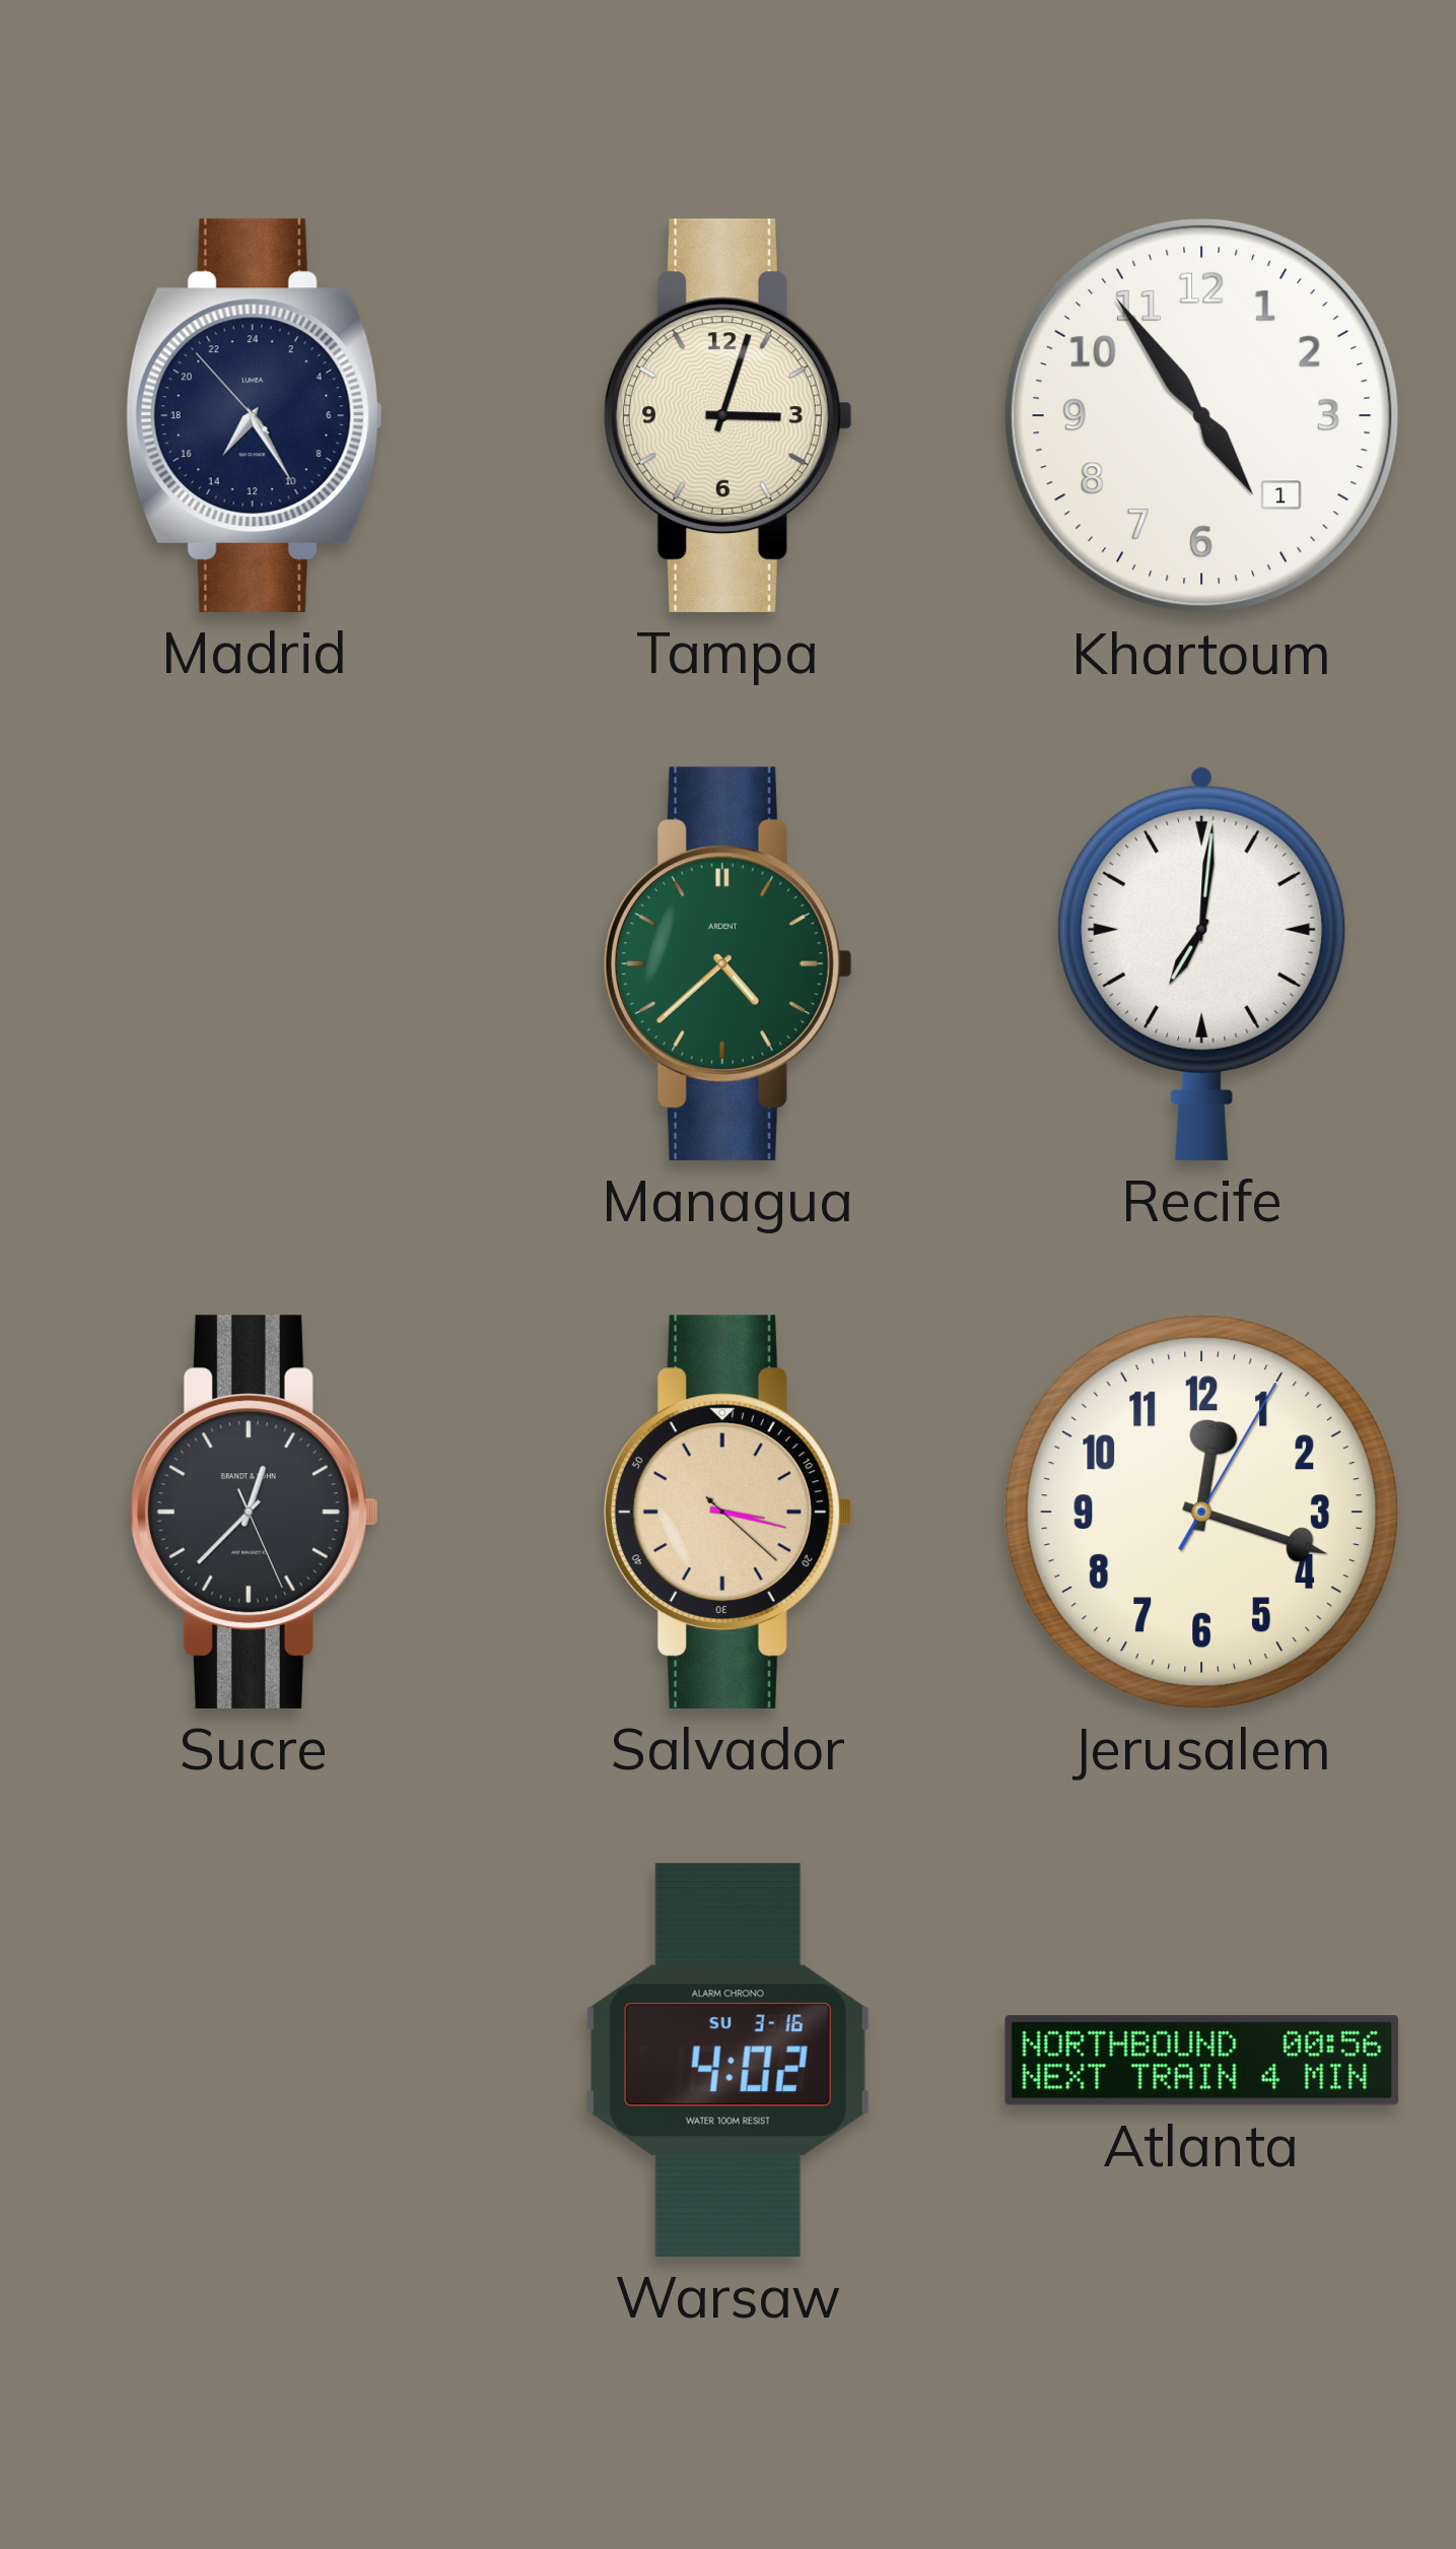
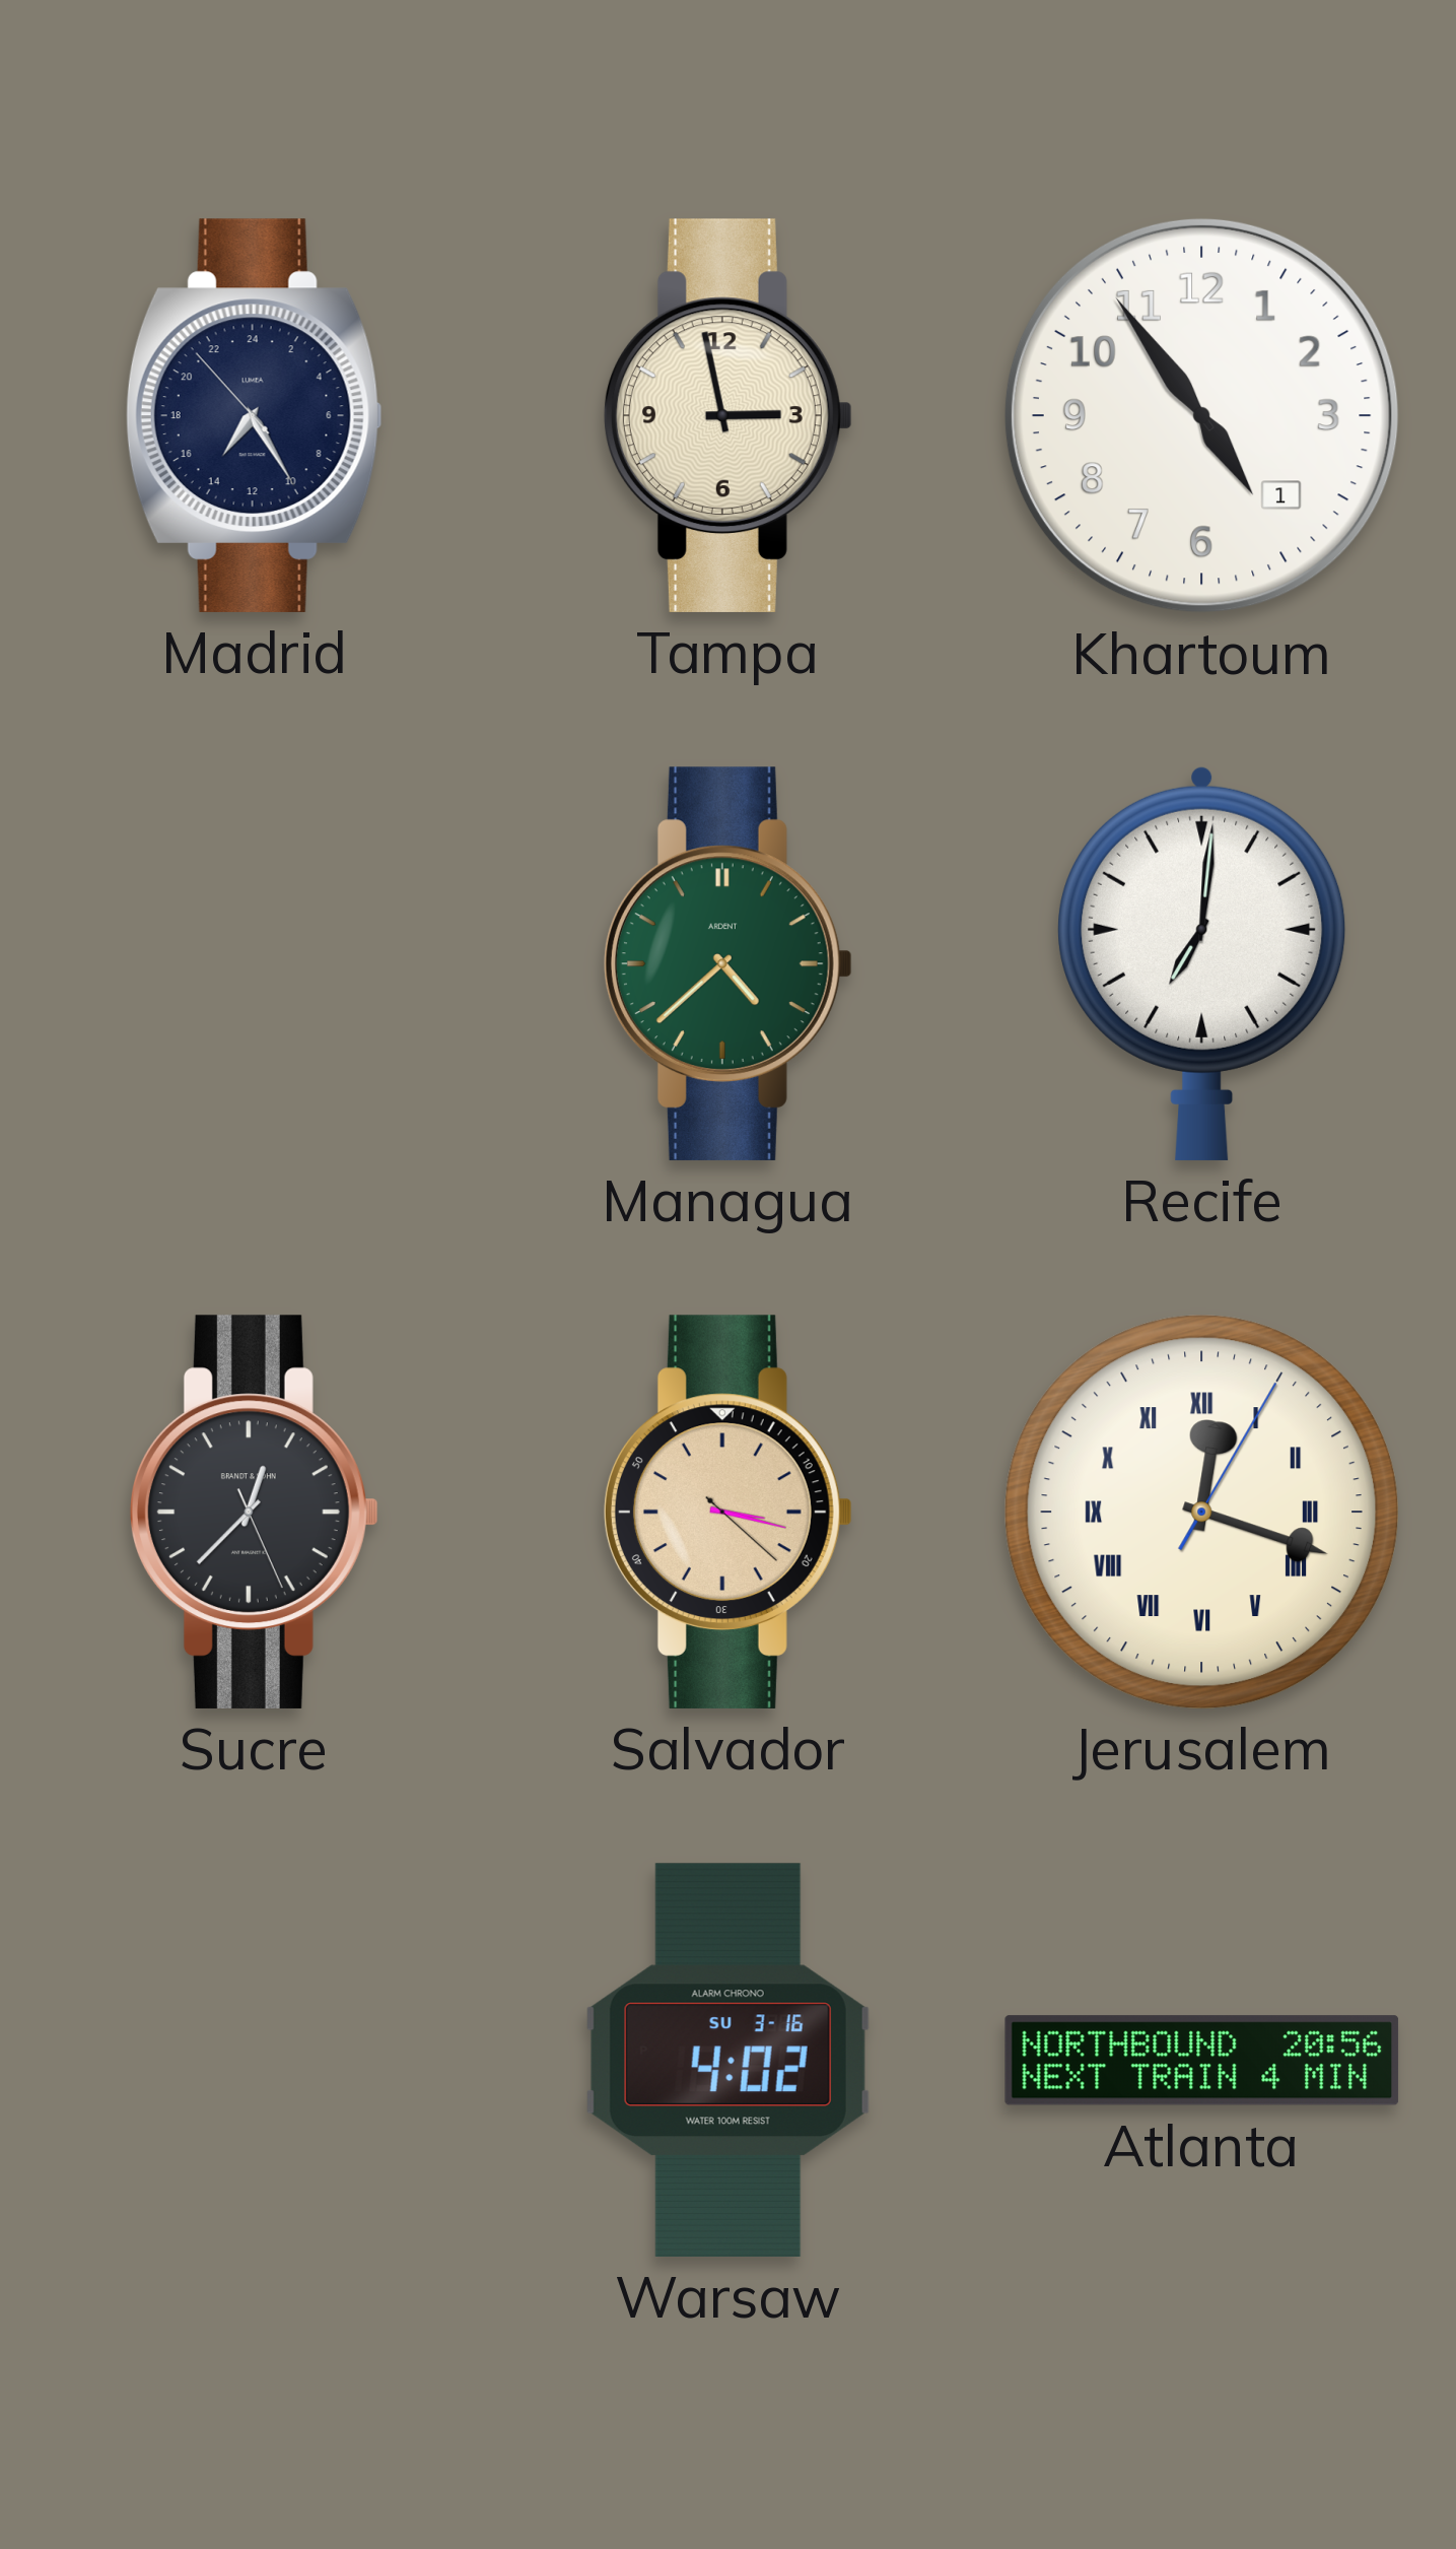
Tampa: 3:03 -> 2:58 (727, 415)
Jerusalem numerals: Arabic -> Roman (1201, 1512)
Atlanta: 00:56 -> 20:56 (1202, 2061)
